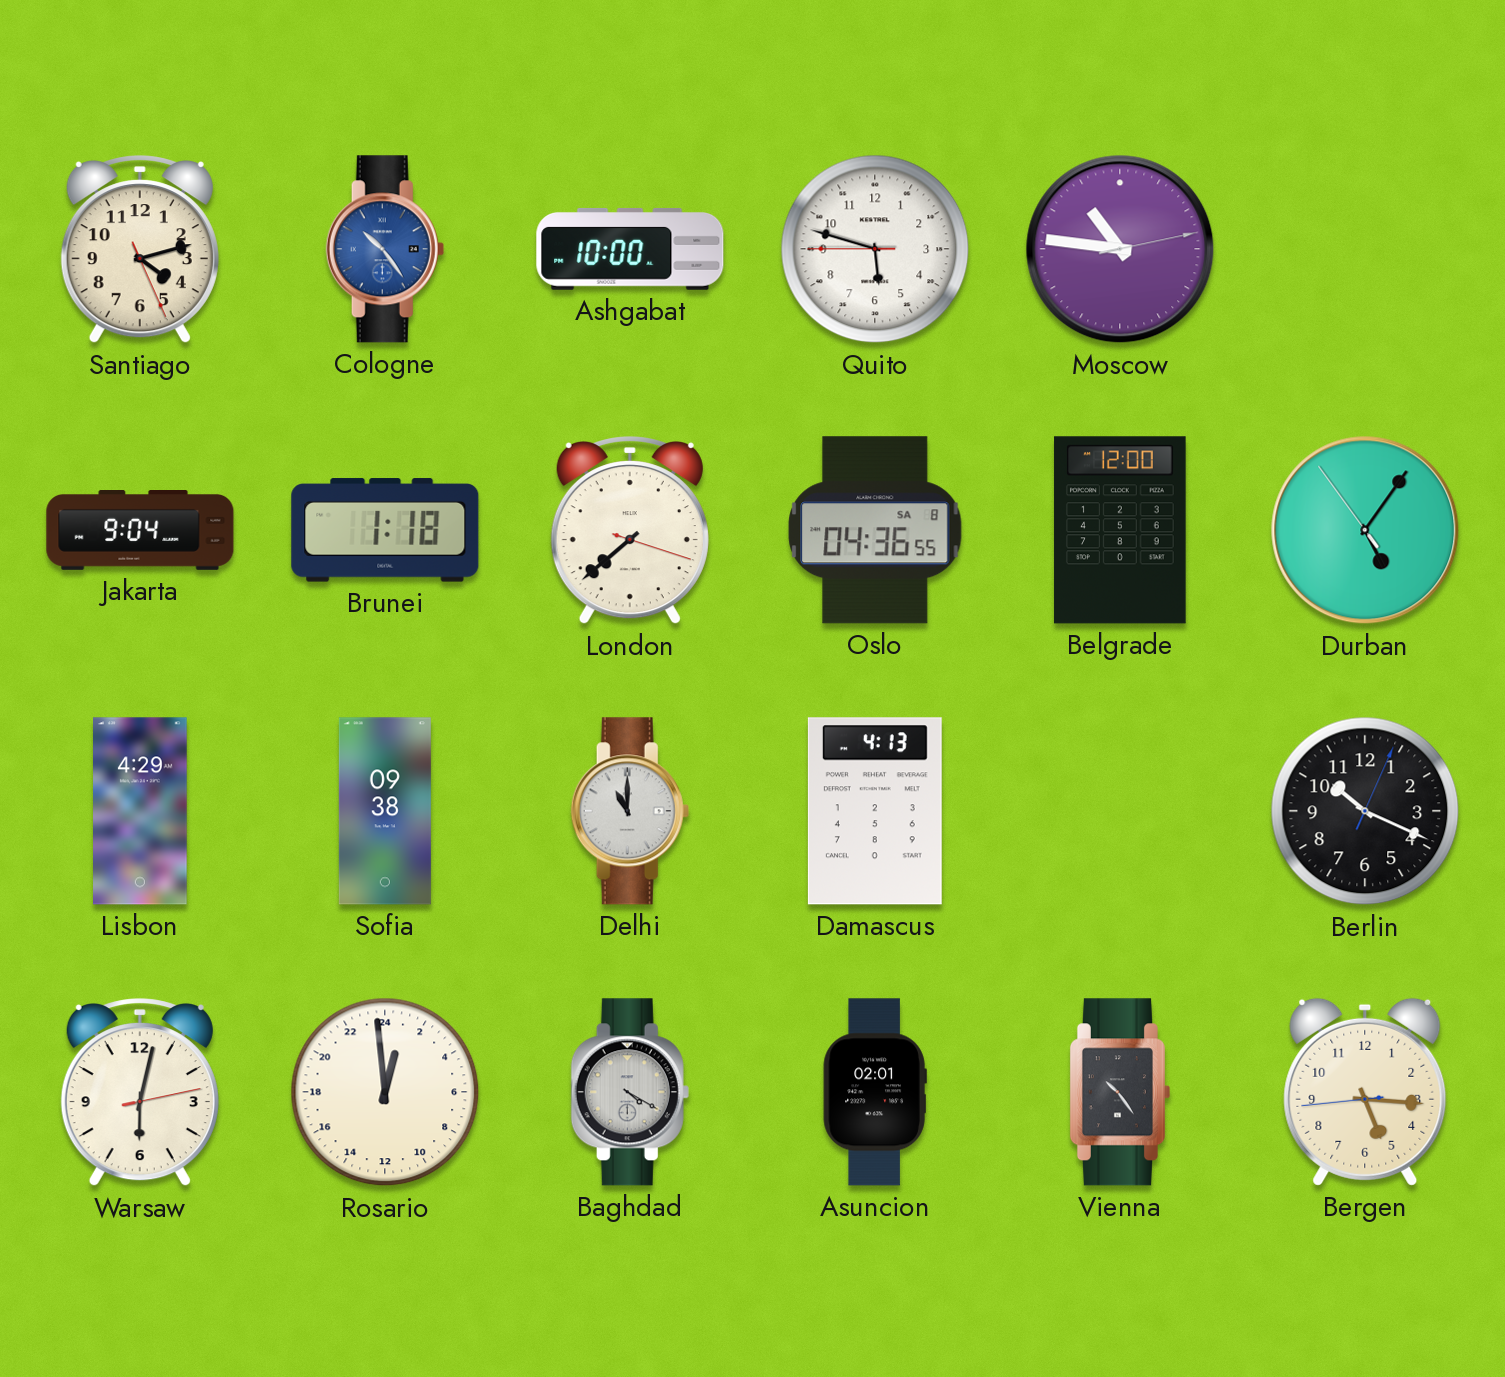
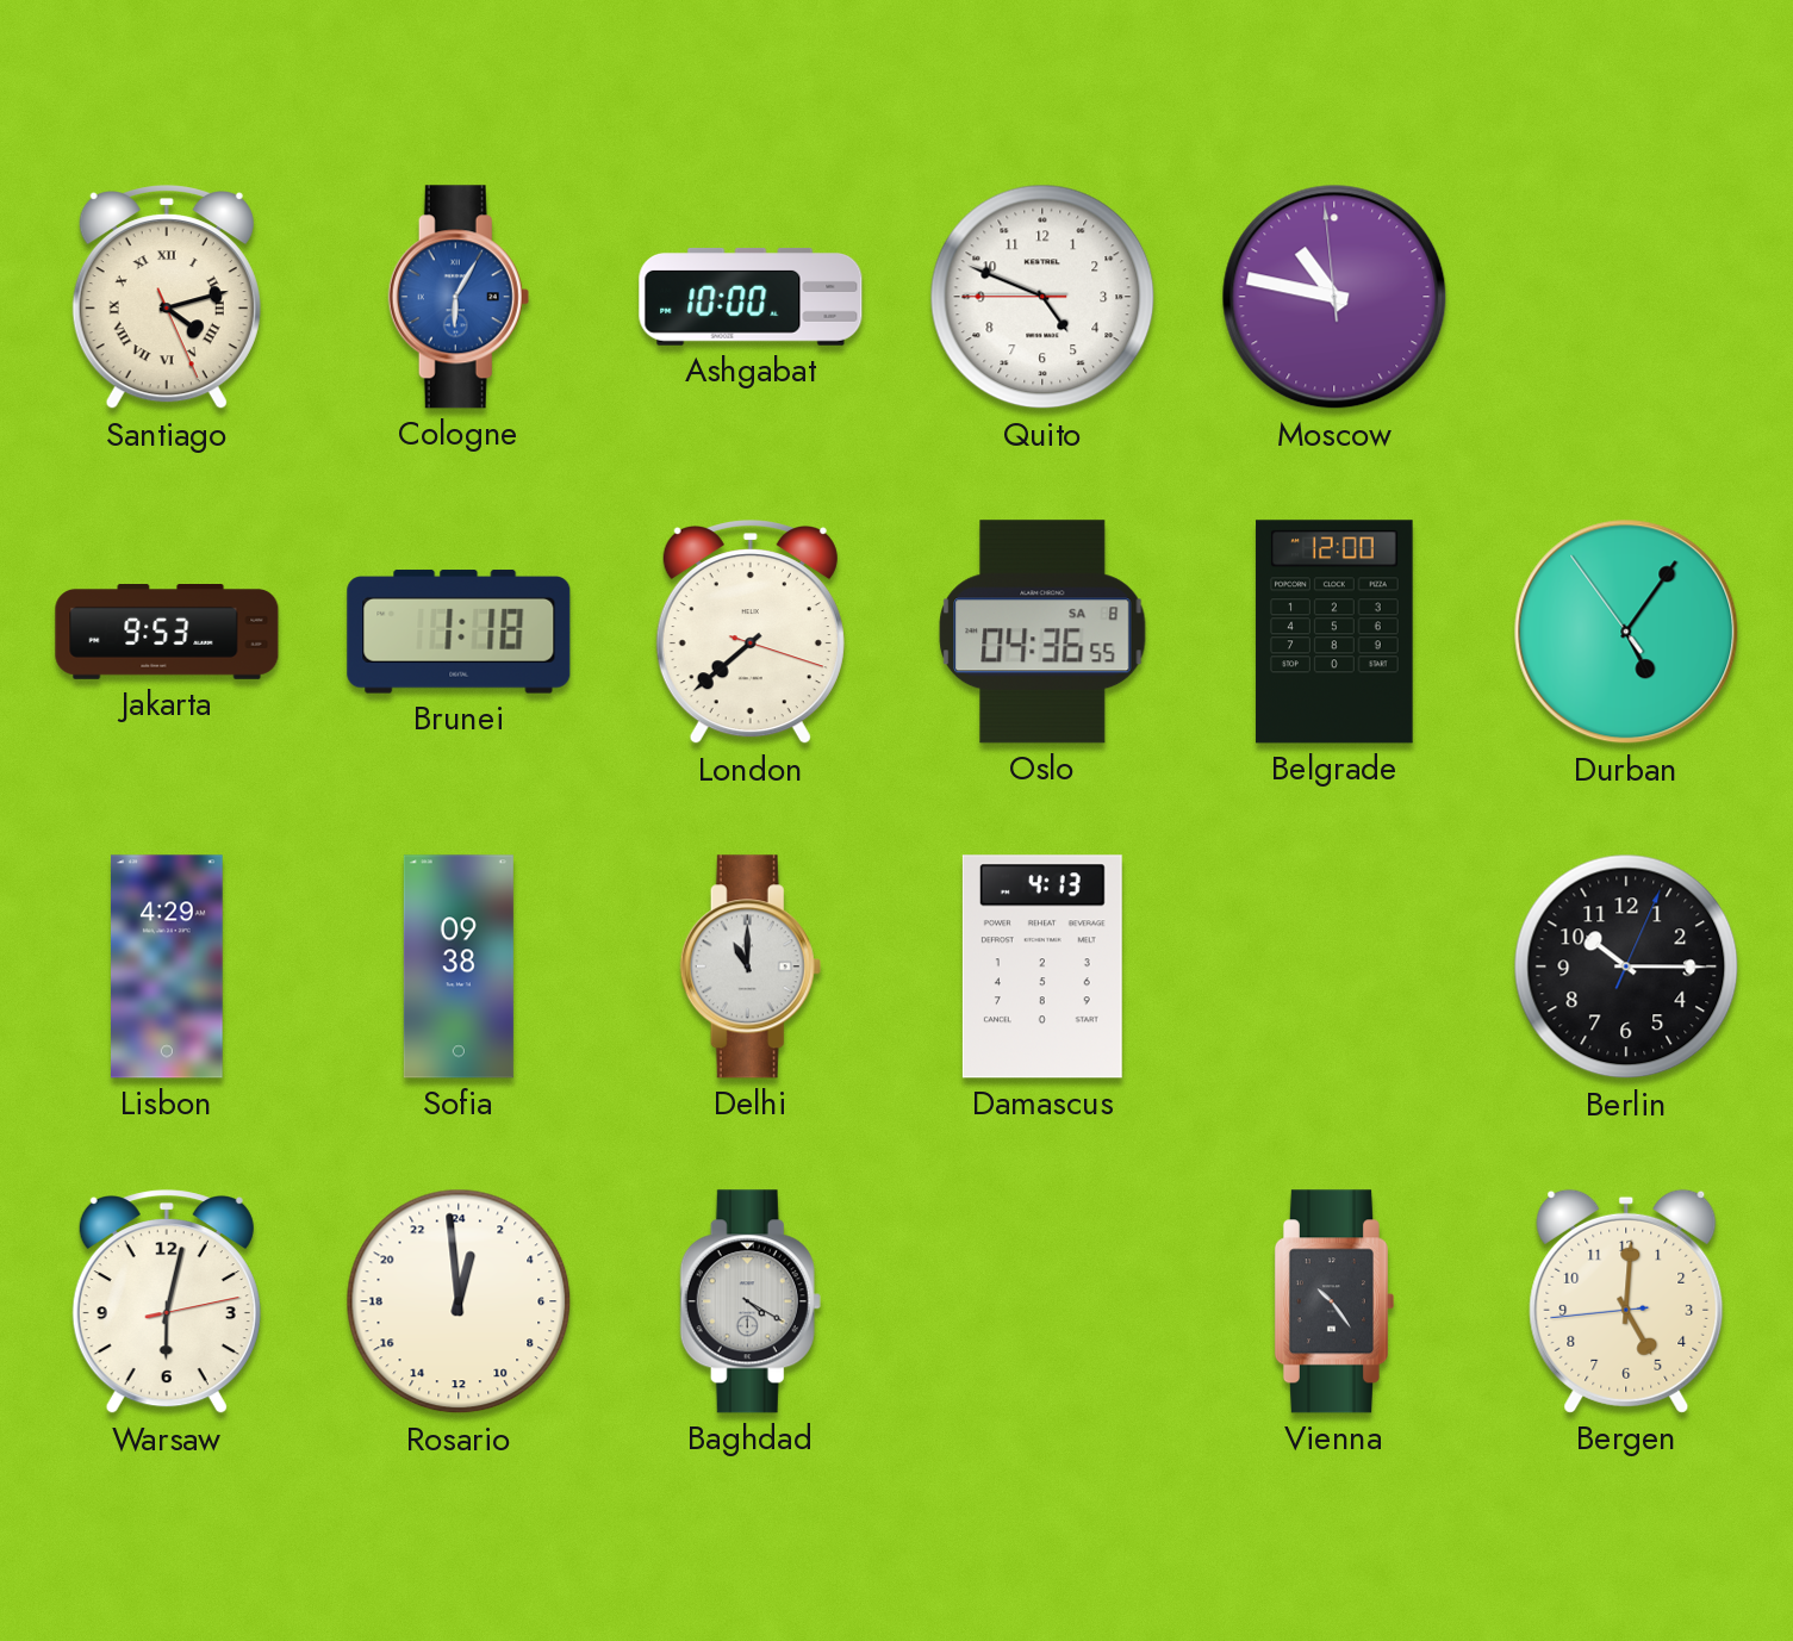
Santiago numerals: Arabic -> Roman (167, 298)
Cologne: 10:24 -> 6:05 (459, 297)
Quito: 5:47 -> 4:48 (1042, 297)
Moscow: 10:46:13 -> 10:46:59 (1334, 297)
Jakarta: 9:04 -> 9:53 (167, 633)
Berlin: 10:19 -> 10:15 (1626, 966)
Asuncion: 02:01 -> none (875, 1092)
Bergen: 5:15 -> 5:00 (1626, 1301)
